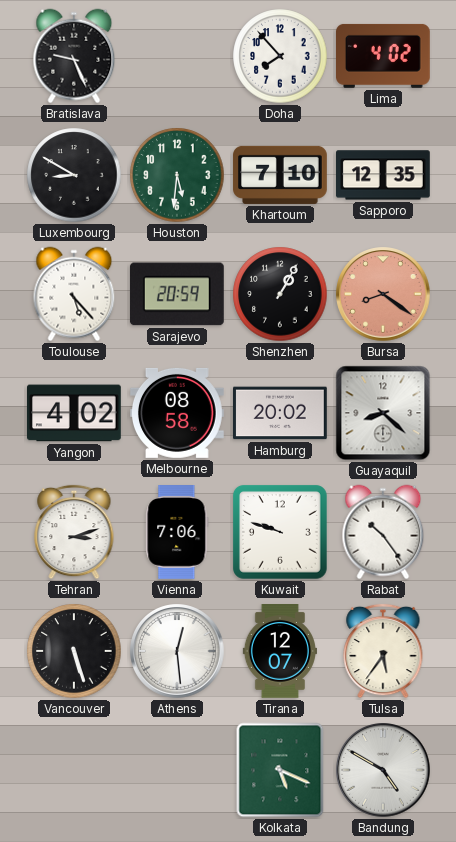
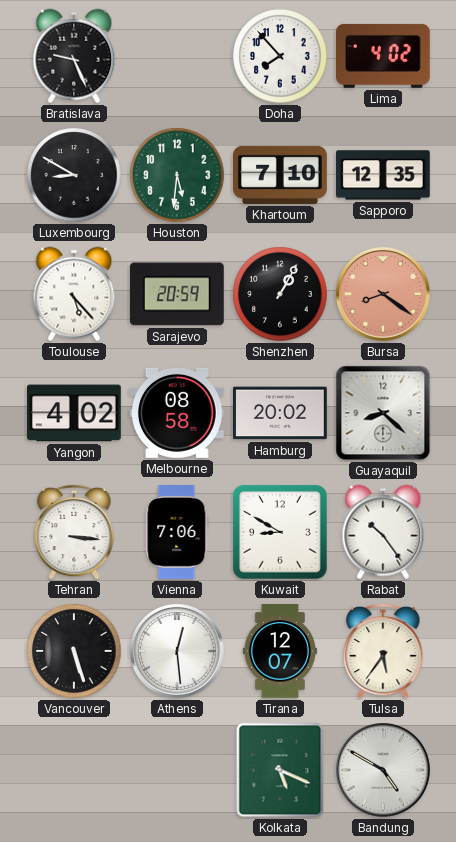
Tehran: 3:12 -> 3:16 (74, 532)
Kuwait: 9:48 -> 8:50 (280, 532)
